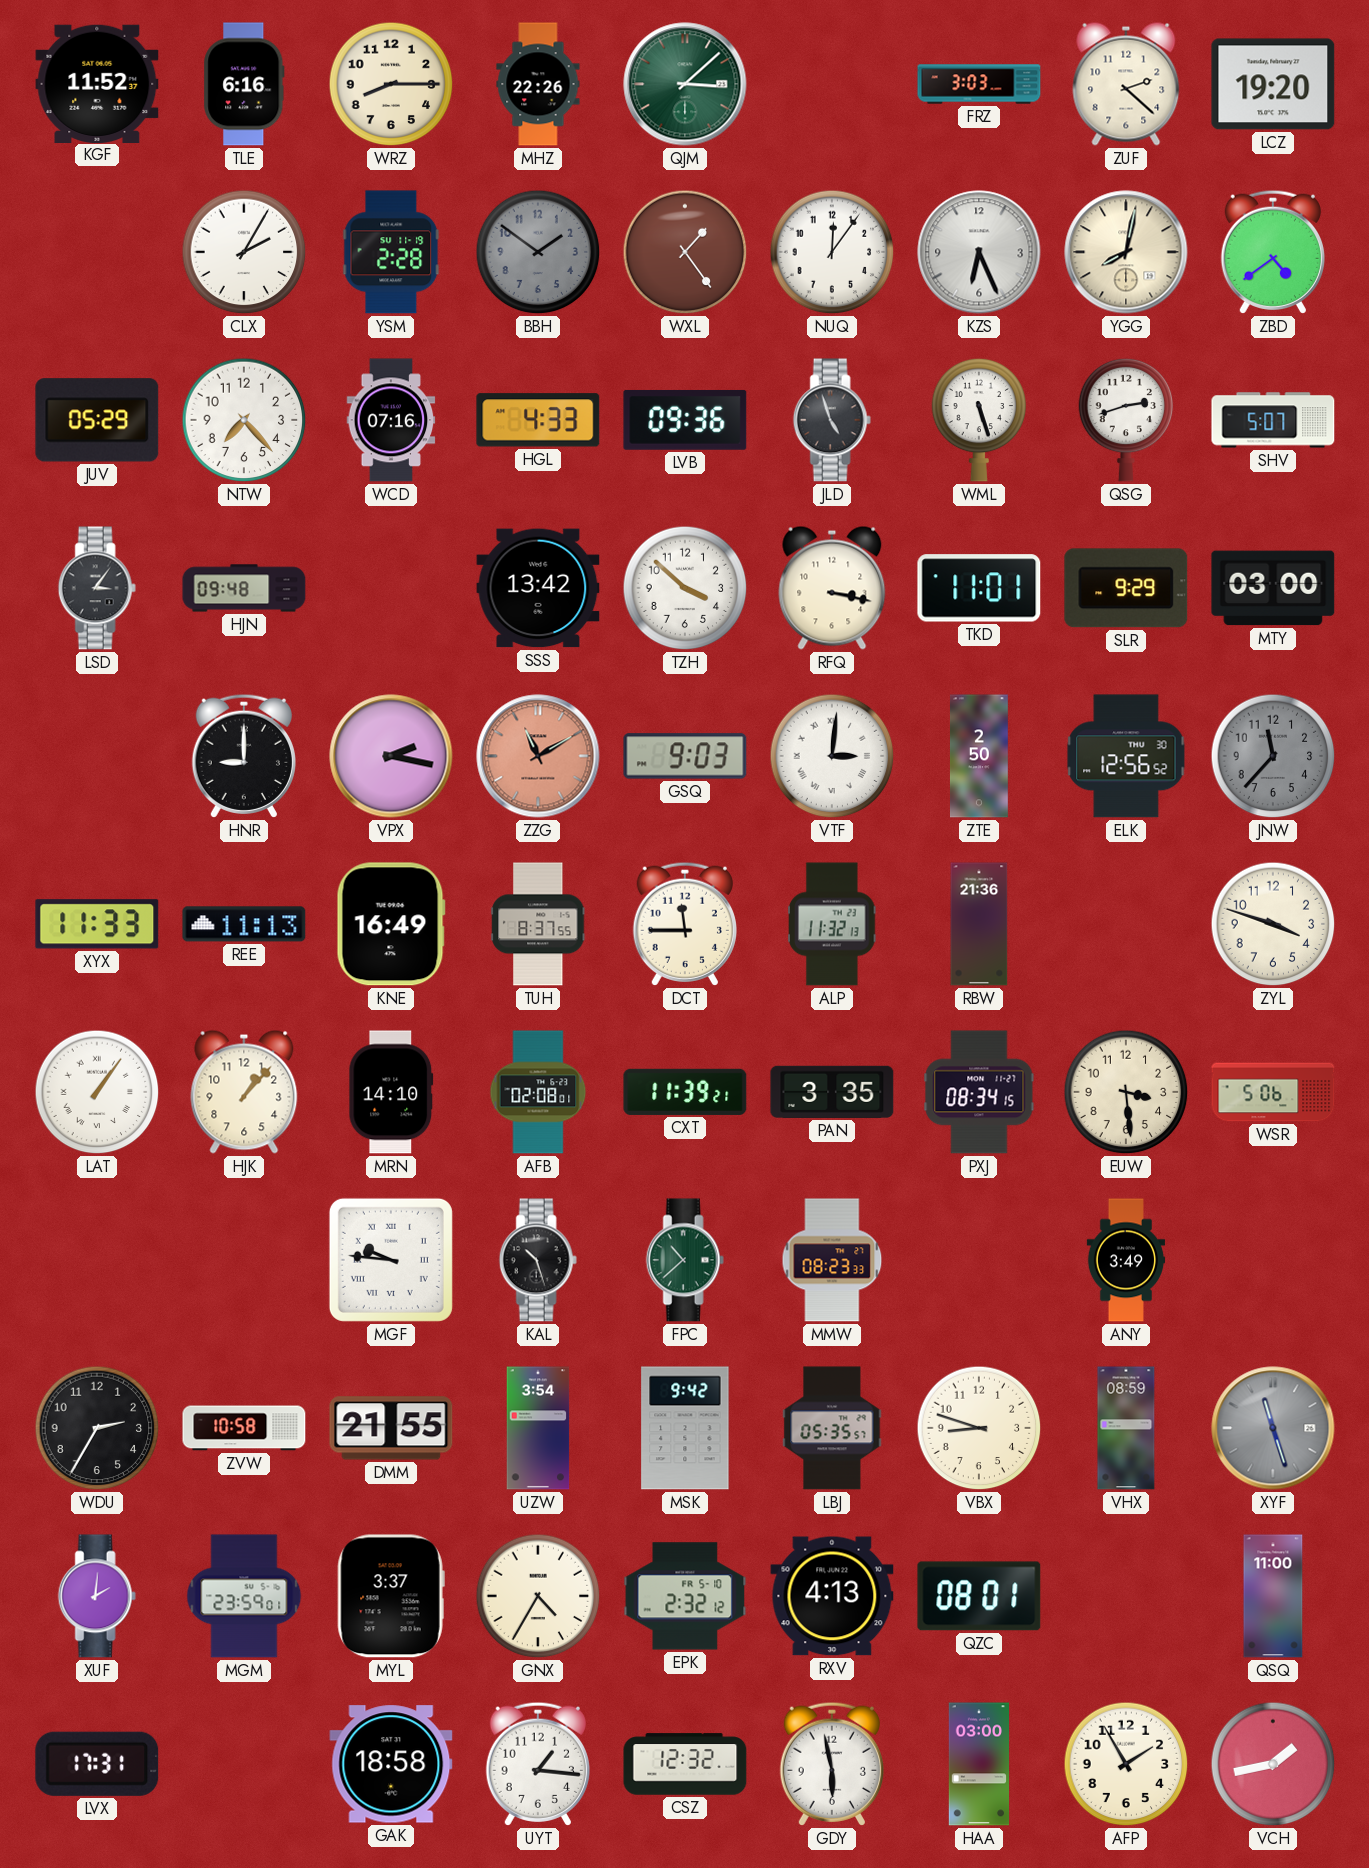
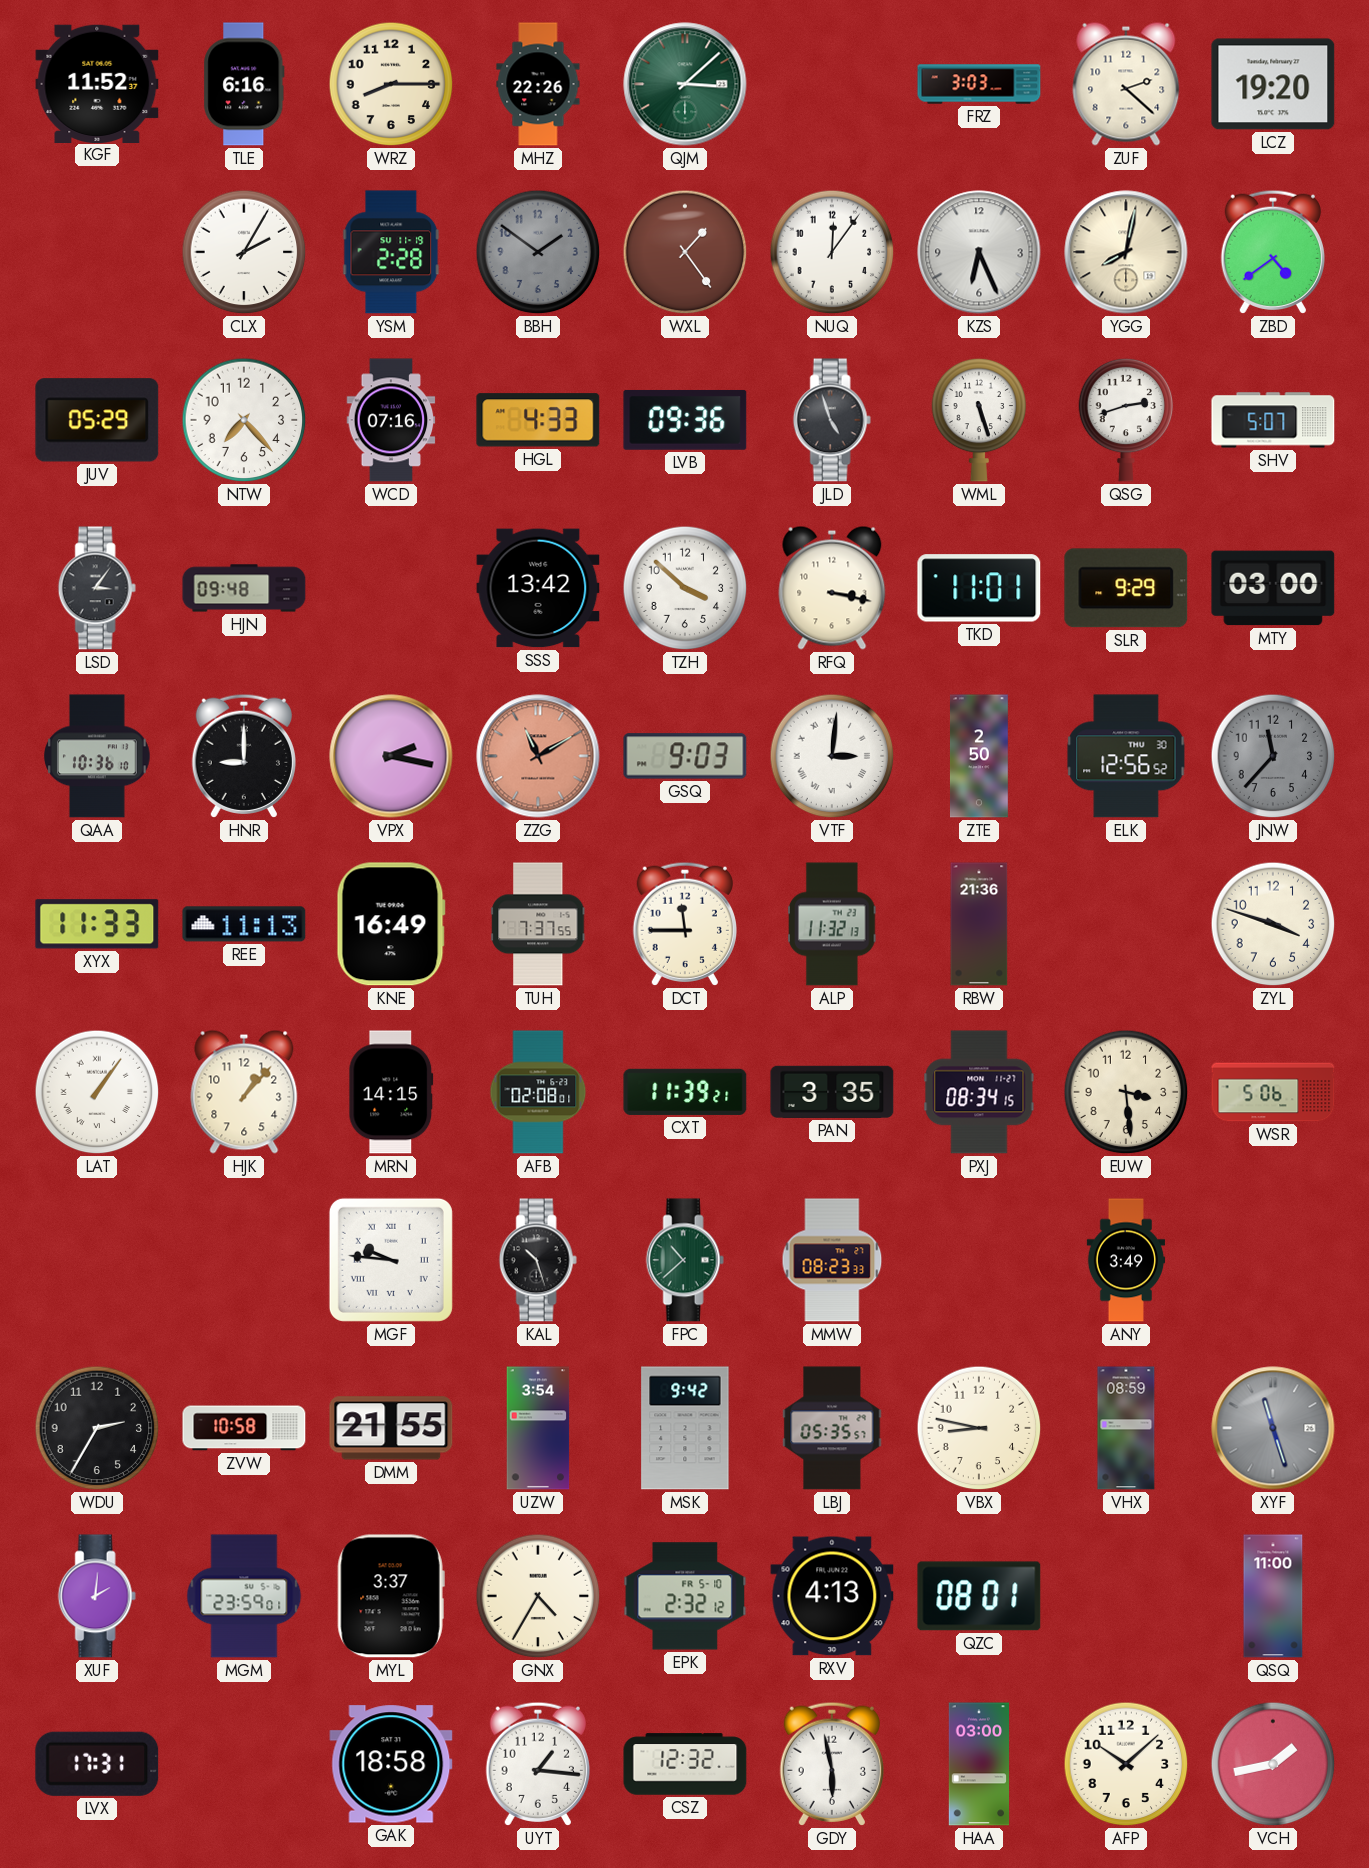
QAA: none -> 10:36 (97, 756)
TUH: 8:37 -> 7:37 (538, 924)
MRN: 14:10 -> 14:15 (391, 1092)
VBX: 8:48 -> 8:47 (979, 1428)
AFP: 1:55 -> 10:08 (1126, 1764)
